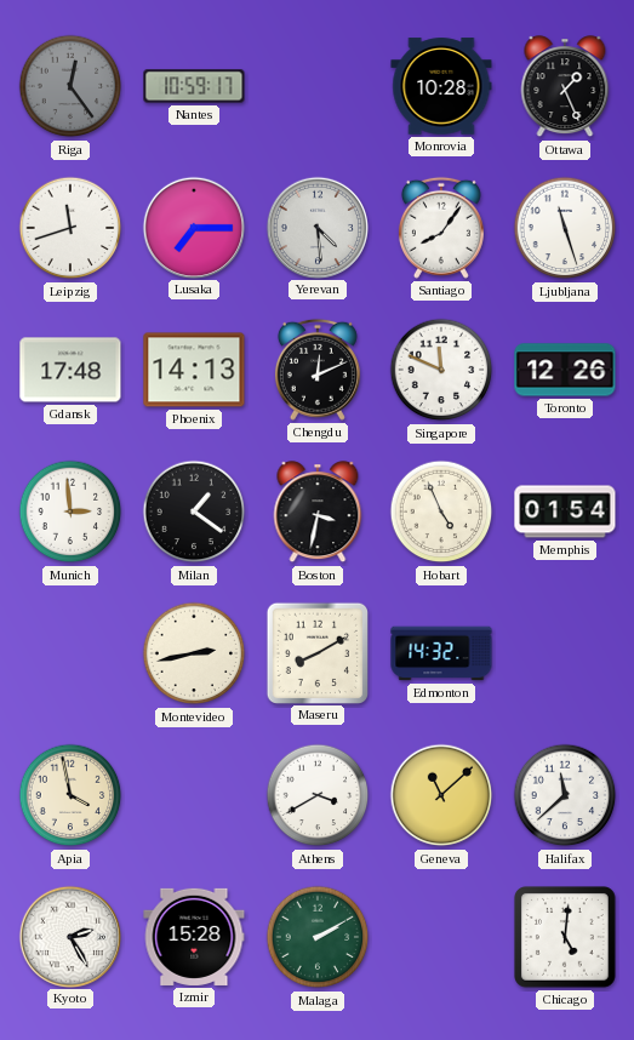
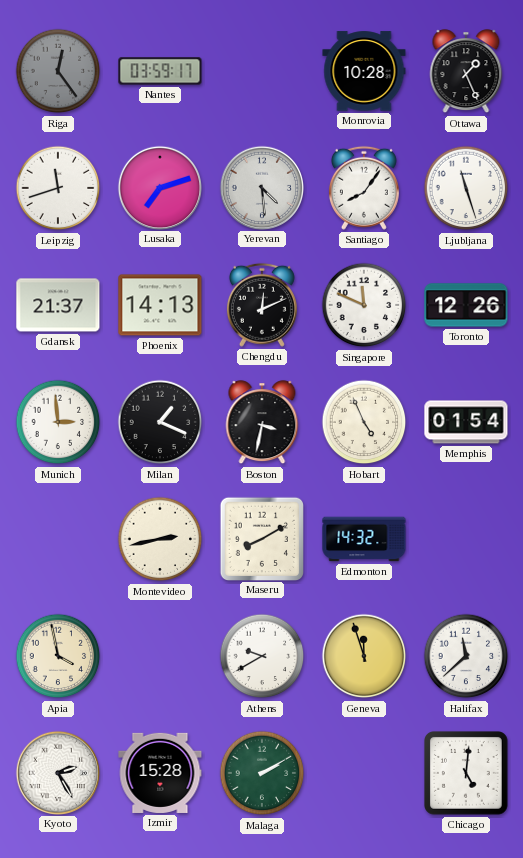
Nantes: 10:59 -> 03:59 (160, 71)
Lusaka: 7:15 -> 7:12 (159, 187)
Gdansk: 17:48 -> 21:37 (58, 305)
Milan: 1:21 -> 1:19 (160, 422)
Athens: 3:40 -> 9:40 (262, 656)
Geneva: 11:08 -> 11:57 (364, 656)
